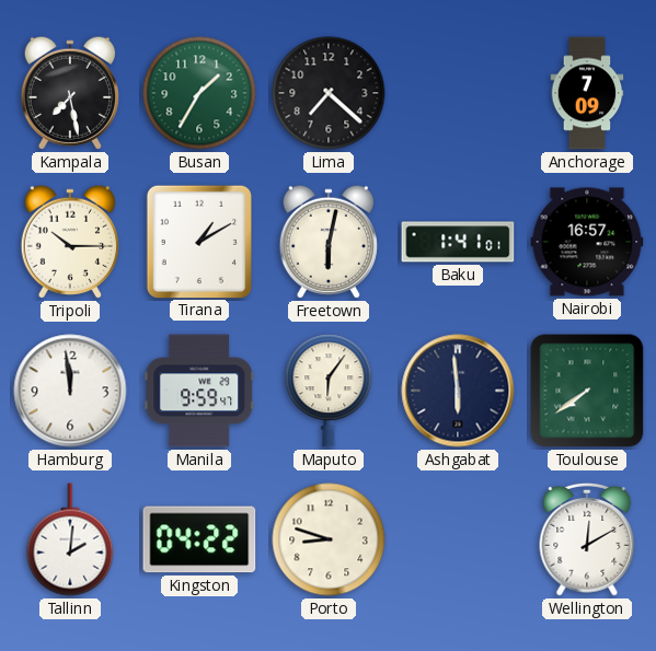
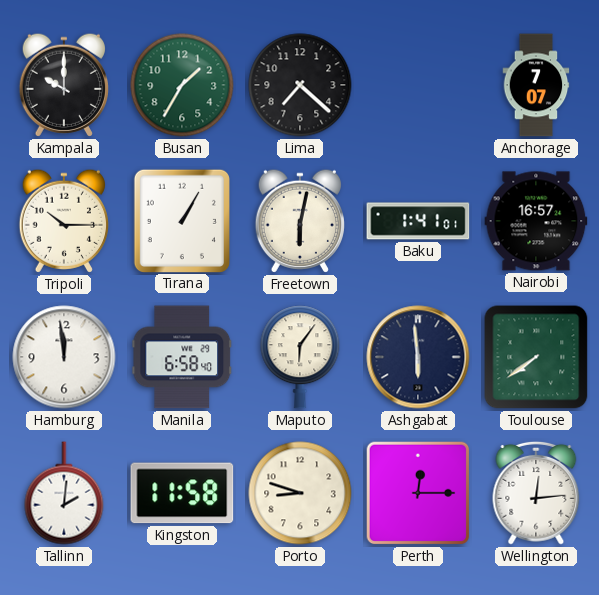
Kampala: 7:28 -> 10:00 (63, 85)
Anchorage: 7:09 -> 7:07 (536, 85)
Tirana: 1:10 -> 1:05 (182, 220)
Manila: 9:59 -> 6:58 (182, 357)
Kingston: 04:22 -> 11:58 (182, 493)
Perth: none -> 12:15 (418, 493)
Wellington: 12:10 -> 12:14 (536, 493)
